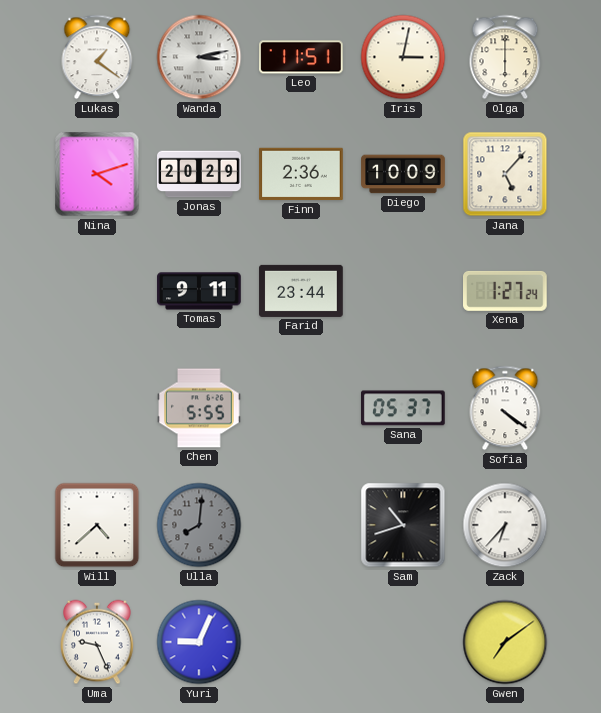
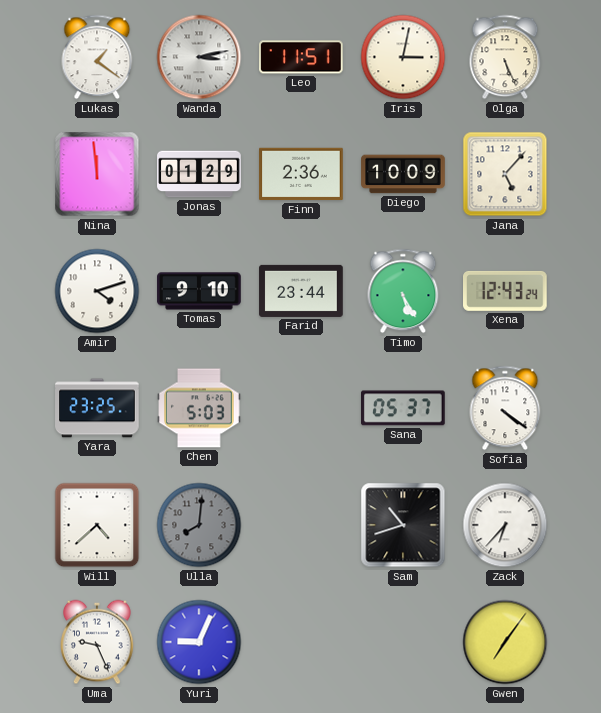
Olga: 6:00 -> 5:26 (505, 57)
Nina: 4:12 -> 11:59 (97, 174)
Jonas: 20:29 -> 01:29 (199, 174)
Amir: none -> 4:12 (97, 291)
Tomas: 9:11 -> 9:10 (199, 291)
Timo: none -> 5:25 (403, 291)
Xena: 1:27 -> 12:43 (506, 291)
Yara: none -> 23:25 (97, 408)
Chen: 5:55 -> 5:03 (199, 408)
Gwen: 7:09 -> 7:06 (505, 642)
